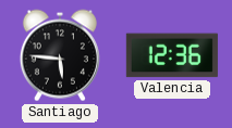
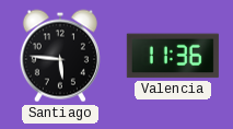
Valencia: 12:36 -> 11:36 (173, 56)
